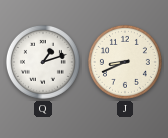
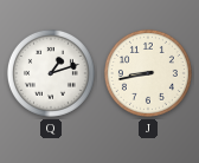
J: 8:41 -> 8:43 (148, 73)
